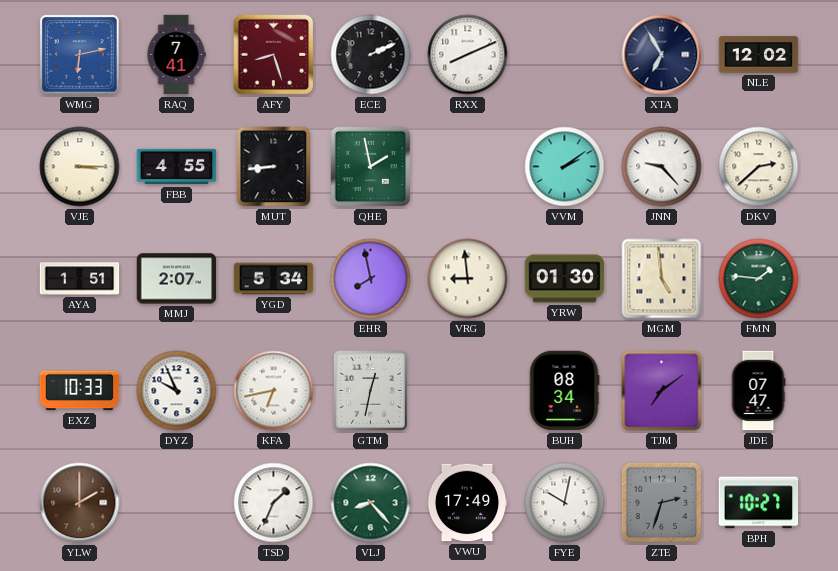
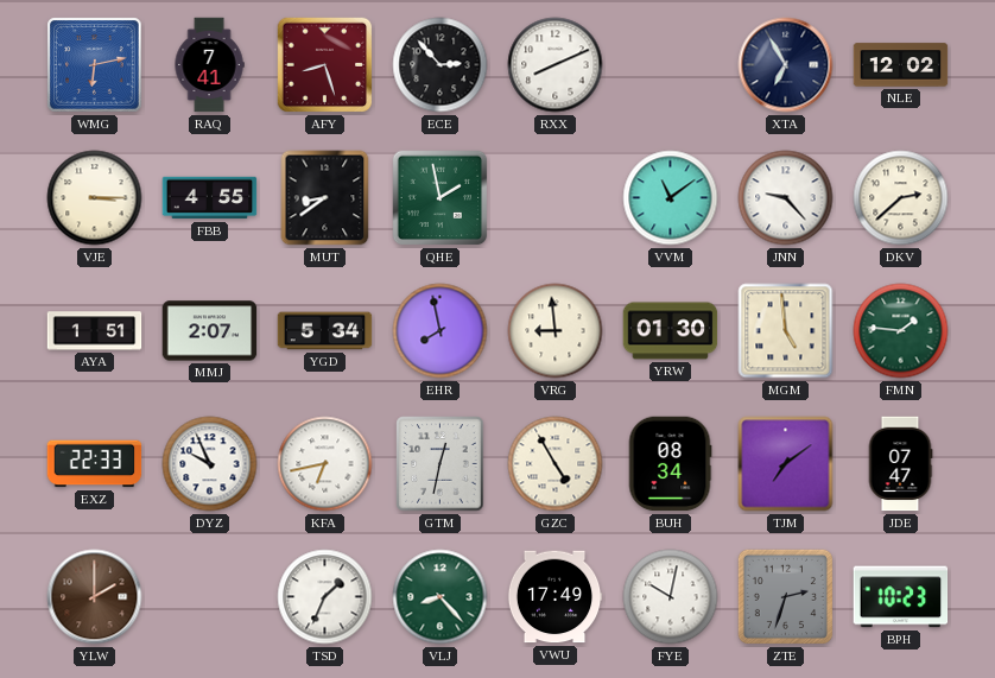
ECE: 2:11 -> 2:53 (441, 65)
MUT: 8:44 -> 8:39 (325, 198)
VVM: 2:09 -> 11:09 (671, 198)
EXZ: 10:33 -> 22:33 (95, 464)
GZC: none -> 4:55 (556, 464)
BPH: 10:27 -> 10:23 (901, 597)
